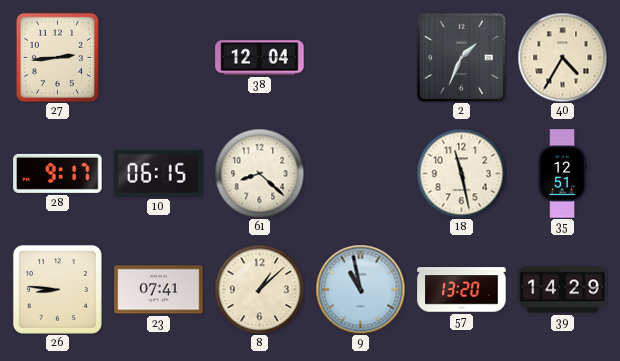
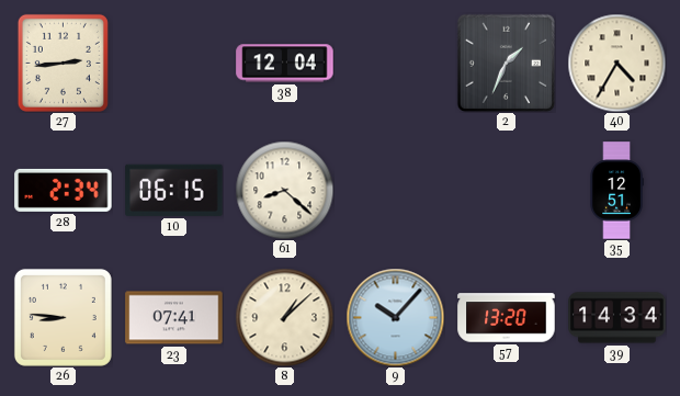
28: 9:17 -> 2:34 (64, 190)
18: 11:28 -> none (461, 173)
9: 10:58 -> 10:07 (395, 317)
39: 14:29 -> 14:34 (617, 318)
